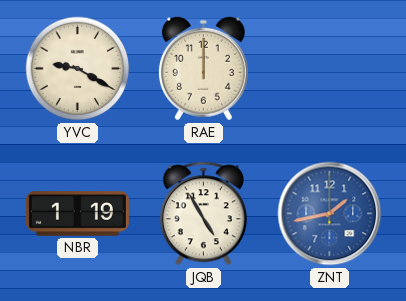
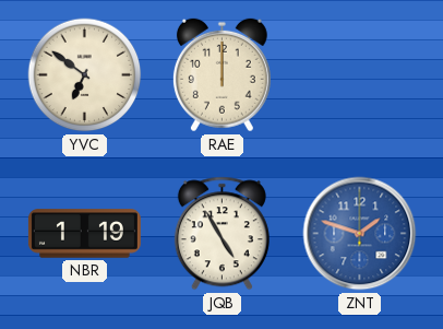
YVC: 9:20 -> 6:51 (85, 75)
ZNT: 1:43 -> 1:48 (360, 234)
